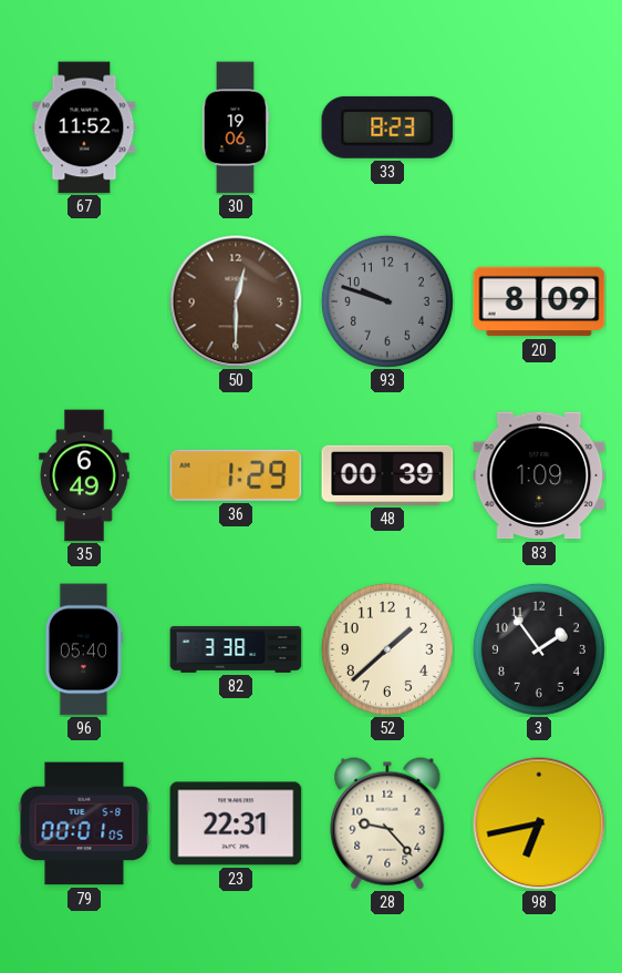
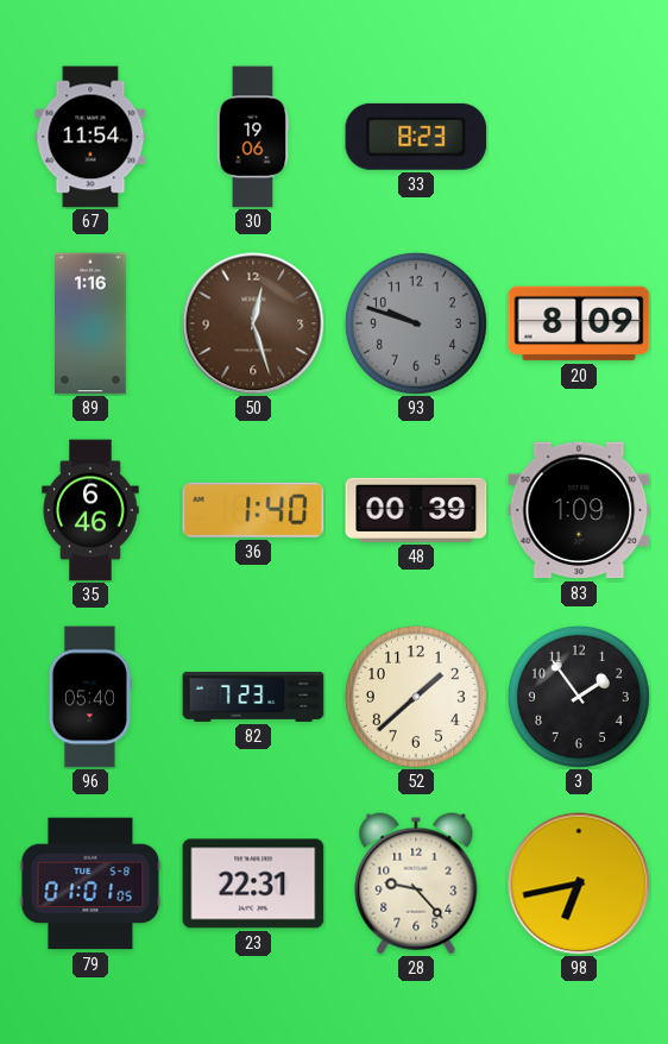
67: 11:52 -> 11:54 (90, 137)
89: none -> 1:16 (92, 323)
50: 12:30 -> 12:27 (253, 323)
35: 6:49 -> 6:46 (90, 510)
36: 1:29 -> 1:40 (253, 510)
82: 3:38 -> 7:23 (253, 697)
79: 00:01 -> 01:01 (90, 883)
